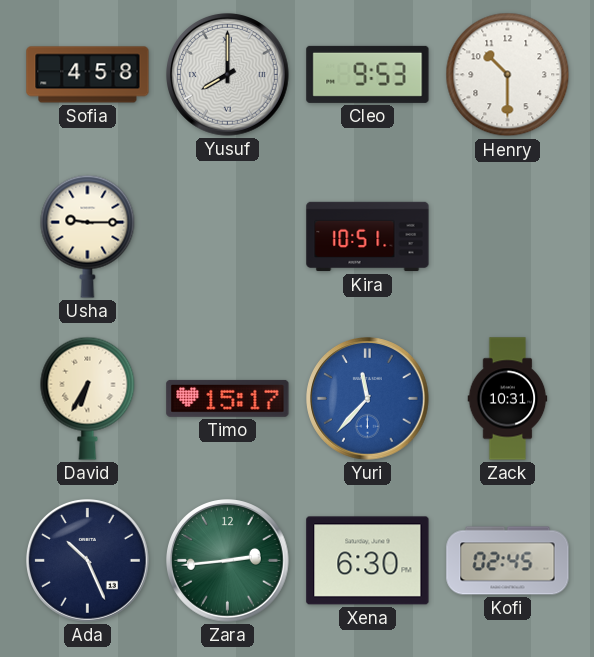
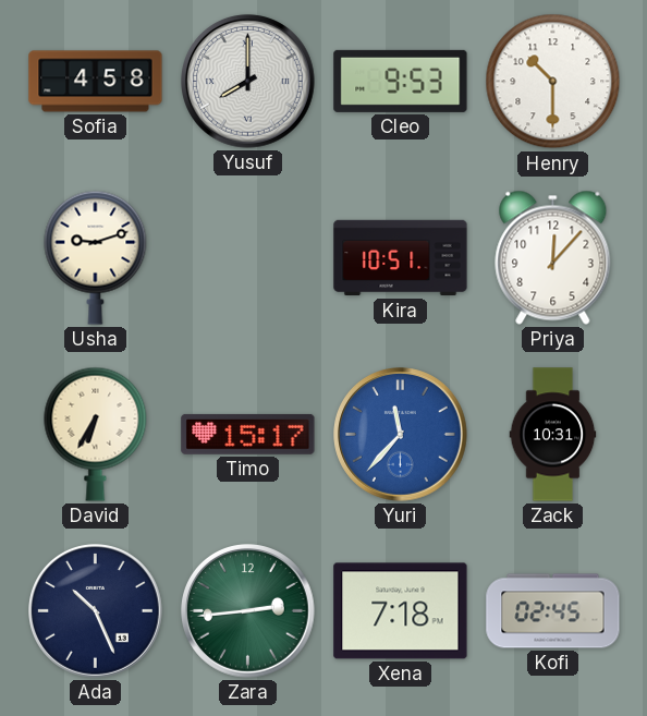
Usha: 9:15 -> 9:12 (96, 257)
Priya: none -> 12:07 (553, 257)
Xena: 6:30 -> 7:18 (401, 611)
